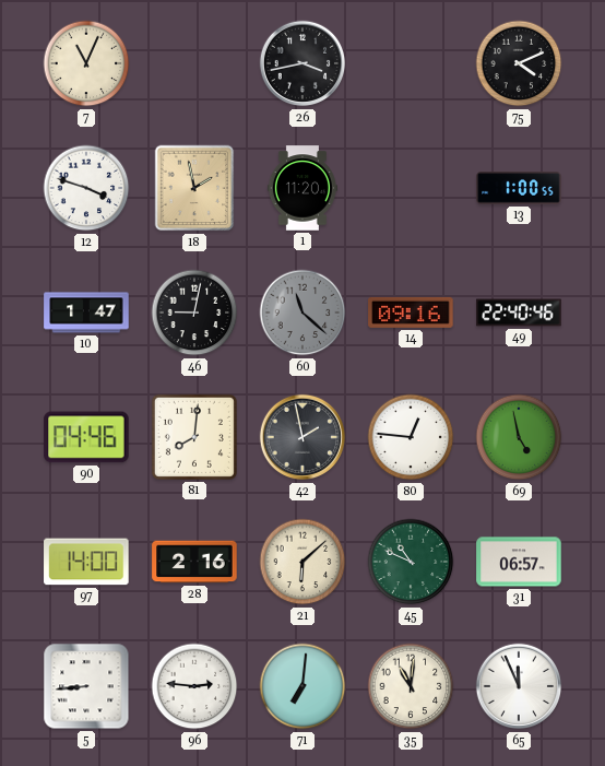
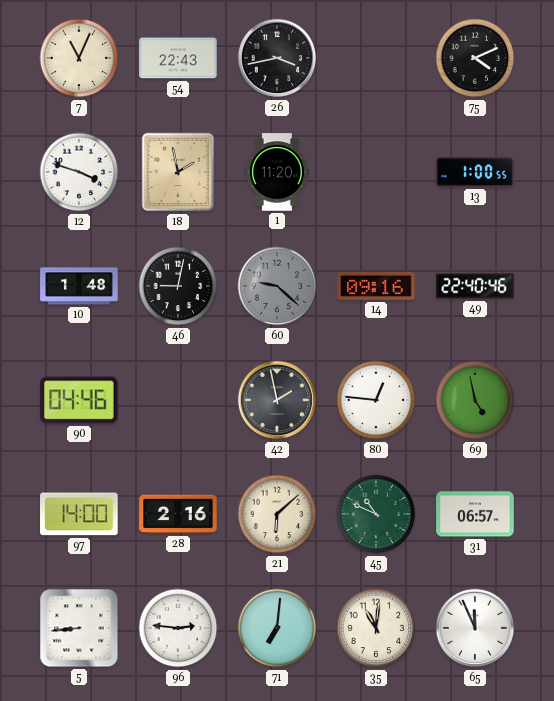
54: none -> 22:43 (178, 58)
10: 1:47 -> 1:48 (79, 286)
60: 11:22 -> 9:22 (277, 286)
81: 8:01 -> none (194, 437)
